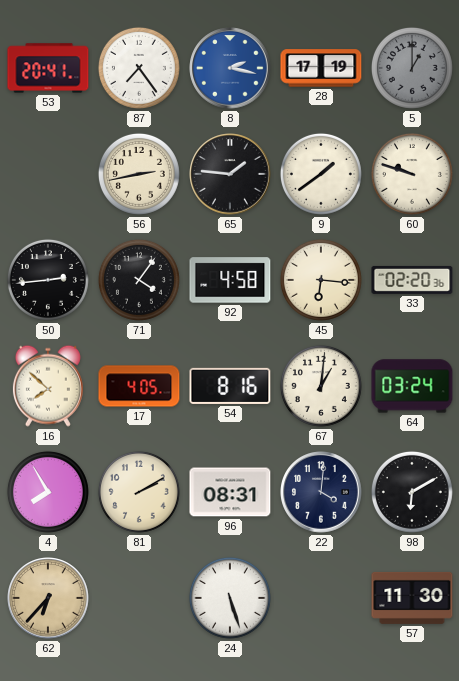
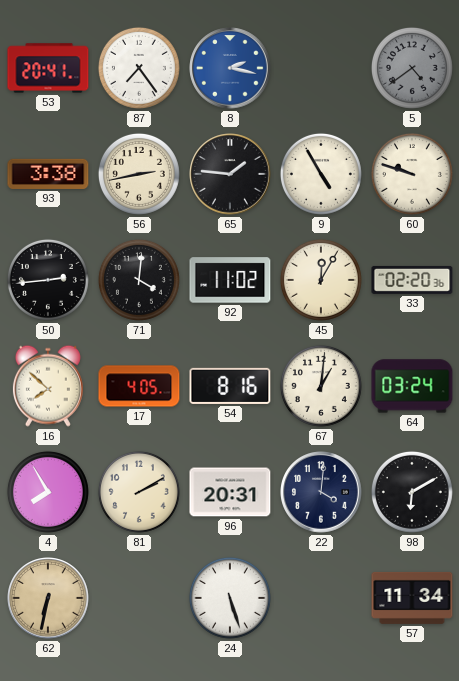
28: 17:19 -> none (321, 68)
5: 1:00 -> 4:39 (412, 68)
93: none -> 3:38 (48, 174)
9: 1:39 -> 4:55 (321, 174)
71: 4:06 -> 4:01 (139, 280)
92: 4:58 -> 11:02 (230, 280)
45: 6:16 -> 12:05 (321, 280)
96: 08:31 -> 20:31 (230, 492)
62: 6:37 -> 6:32 (48, 598)
57: 11:30 -> 11:34 (412, 598)
